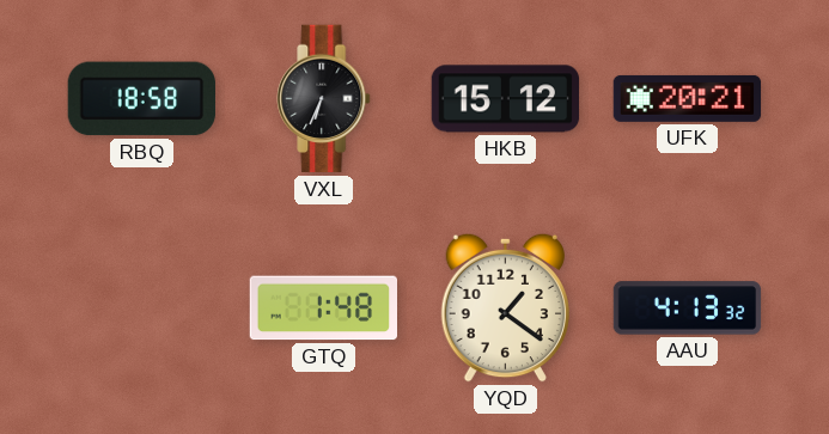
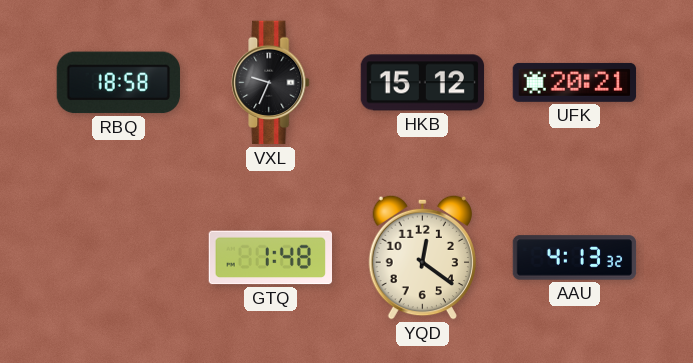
VXL: 6:34 -> 9:34 (271, 83)
YQD: 1:21 -> 12:21 (422, 257)
